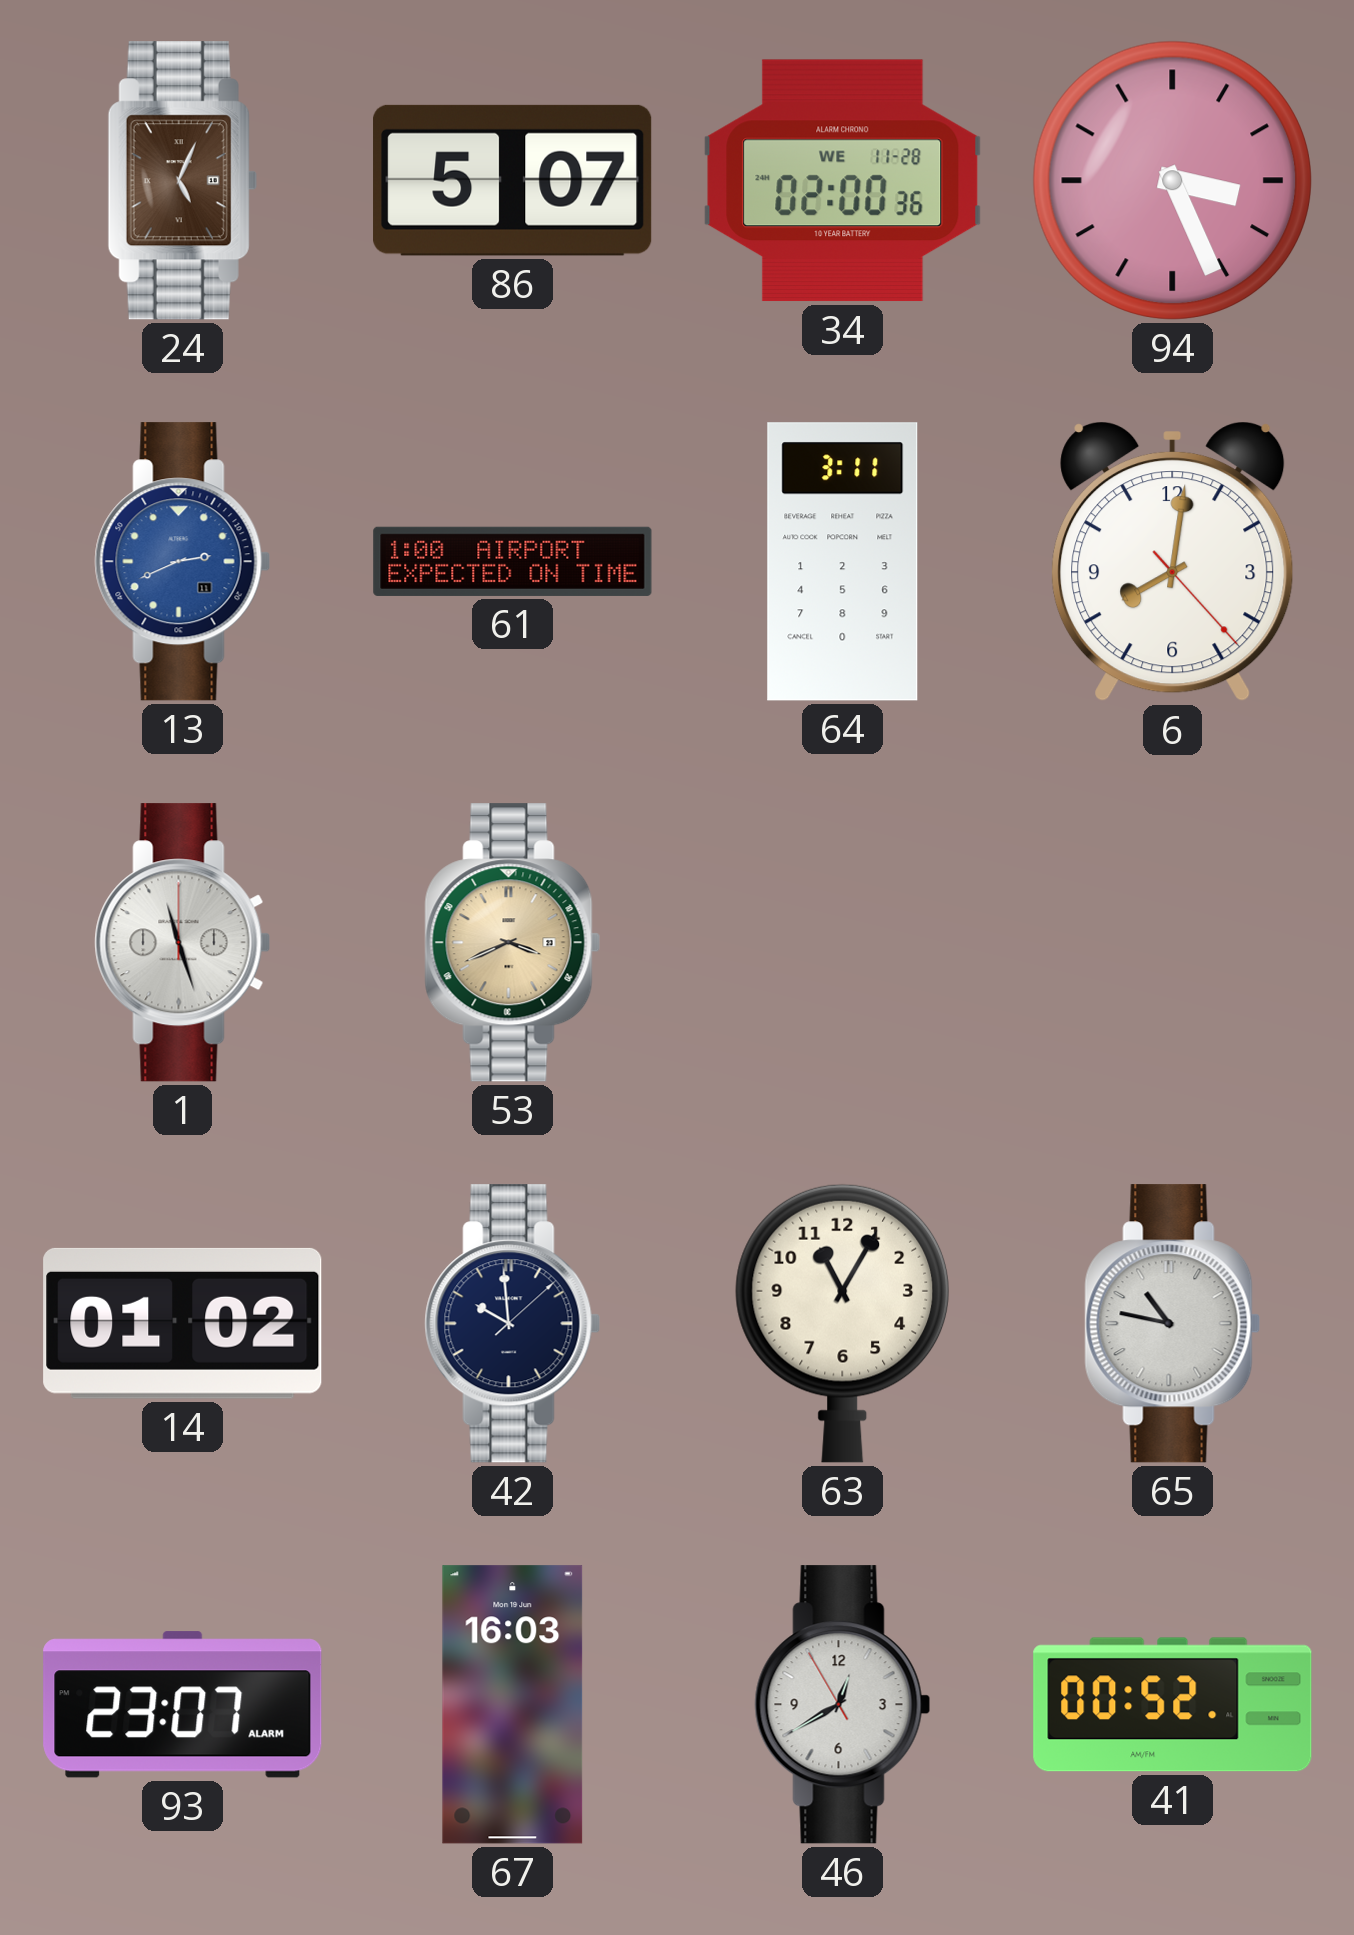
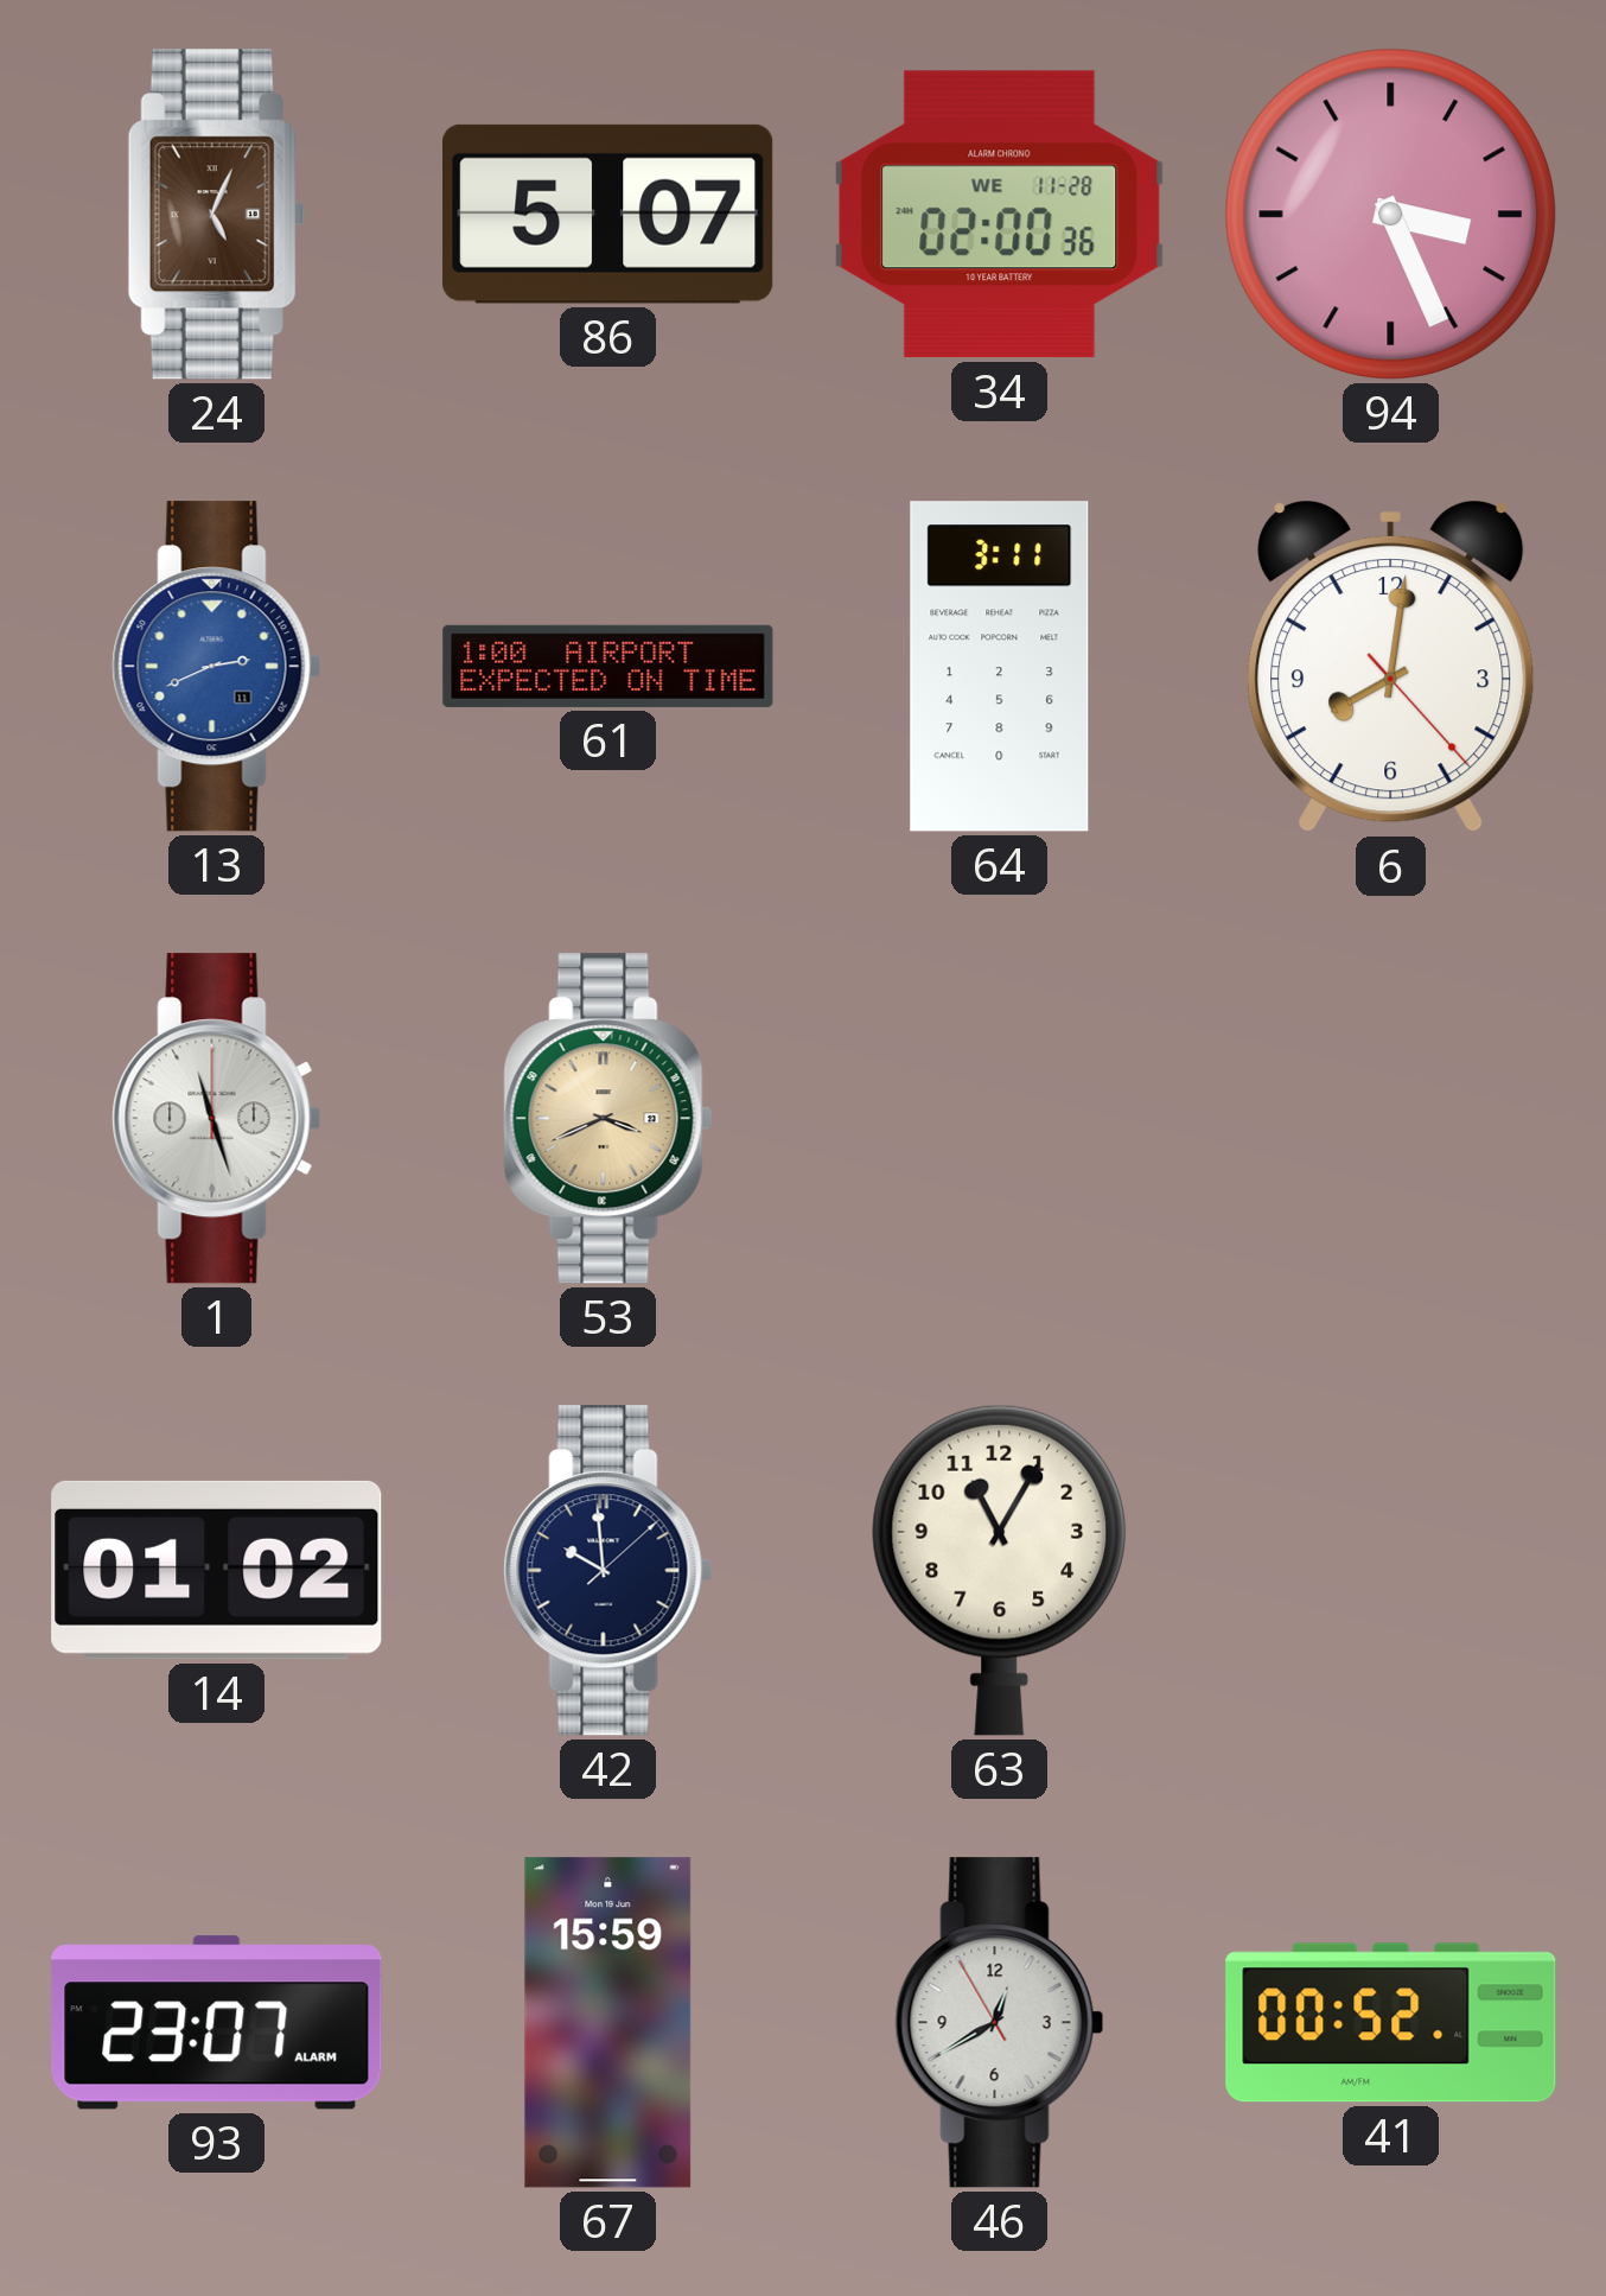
65: 10:47 -> none (1173, 1324)
67: 16:03 -> 15:59 (608, 2023)
